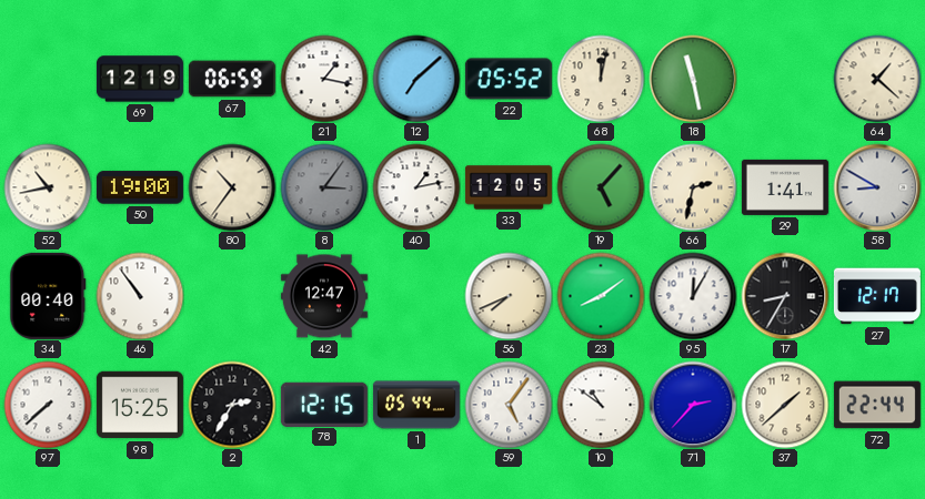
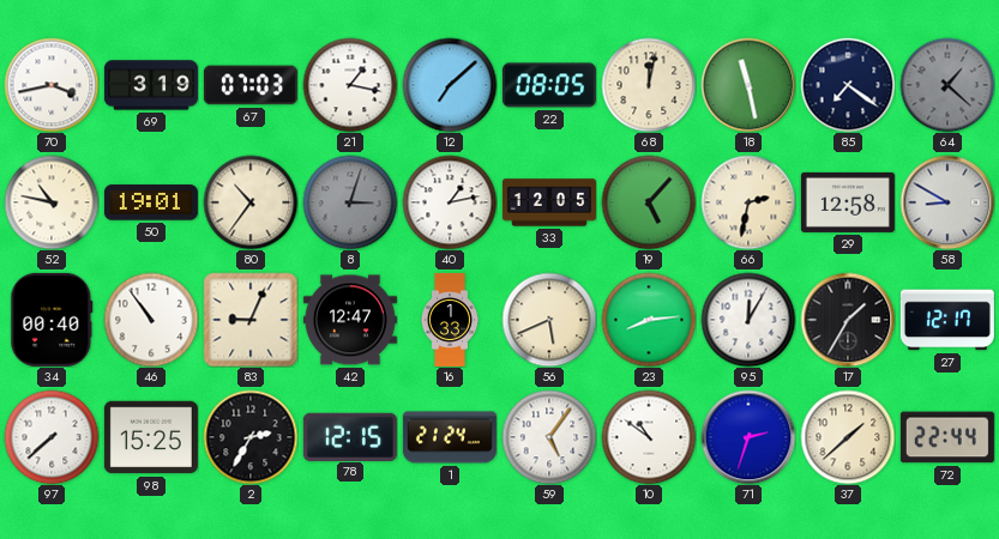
70: none -> 3:43 (52, 85)
69: 12:19 -> 3:19 (151, 85)
67: 06:59 -> 07:03 (251, 85)
22: 05:52 -> 08:05 (549, 85)
85: none -> 7:21 (848, 85)
64 dial: cream -> grey (947, 85)
52: 10:43 -> 10:47 (52, 202)
50: 19:00 -> 19:01 (151, 202)
8: 3:06 -> 3:03 (350, 202)
29: 1:41 -> 12:58 (848, 202)
83: none -> 9:04 (251, 320)
16: none -> 1:33 (449, 320)
56: 7:41 -> 5:41 (549, 320)
23: 8:09 -> 8:14 (649, 320)
17: 8:35 -> 1:35 (848, 320)
1: 05:44 -> 21:24 (450, 437)
71: 2:37 -> 2:33 (748, 437)
